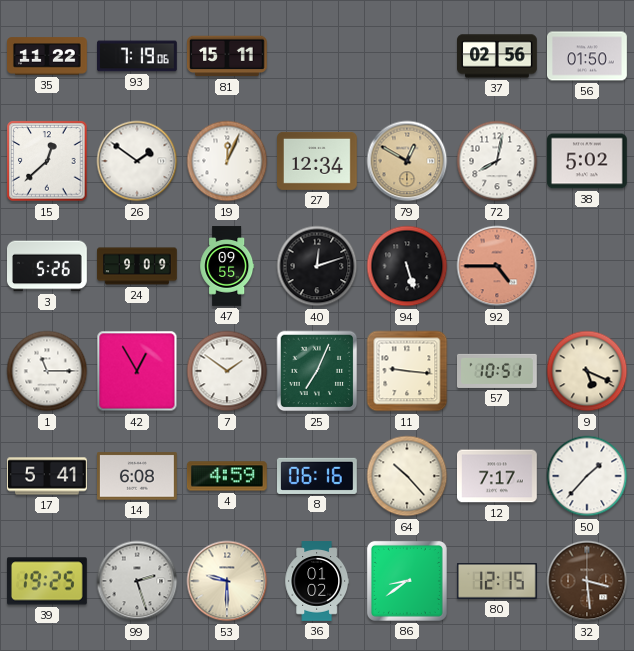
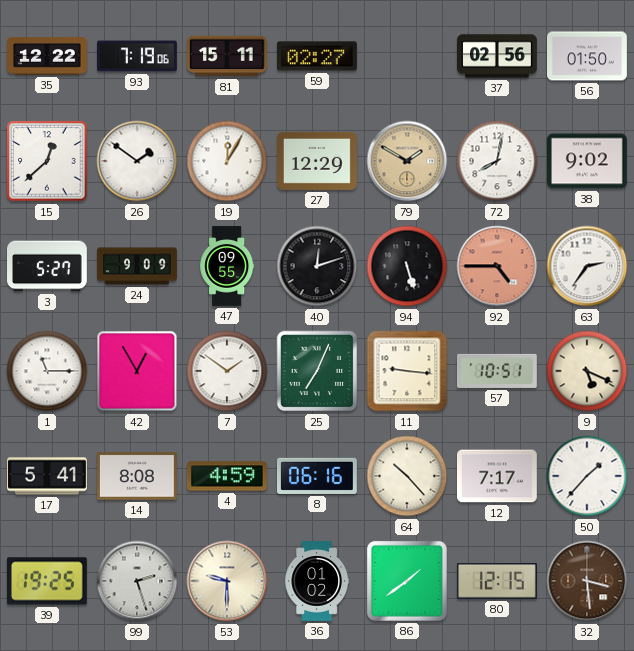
35: 11:22 -> 12:22 (48, 56)
59: none -> 02:27 (318, 56)
19: 12:04 -> 12:05 (227, 161)
27: 12:34 -> 12:29 (318, 161)
79: 12:50 -> 1:50 (407, 161)
38: 5:02 -> 9:02 (588, 161)
3: 5:26 -> 5:27 (48, 266)
63: none -> 2:36 (587, 266)
14: 6:08 -> 8:08 (138, 476)
86: 8:39 -> 1:39 (407, 581)
